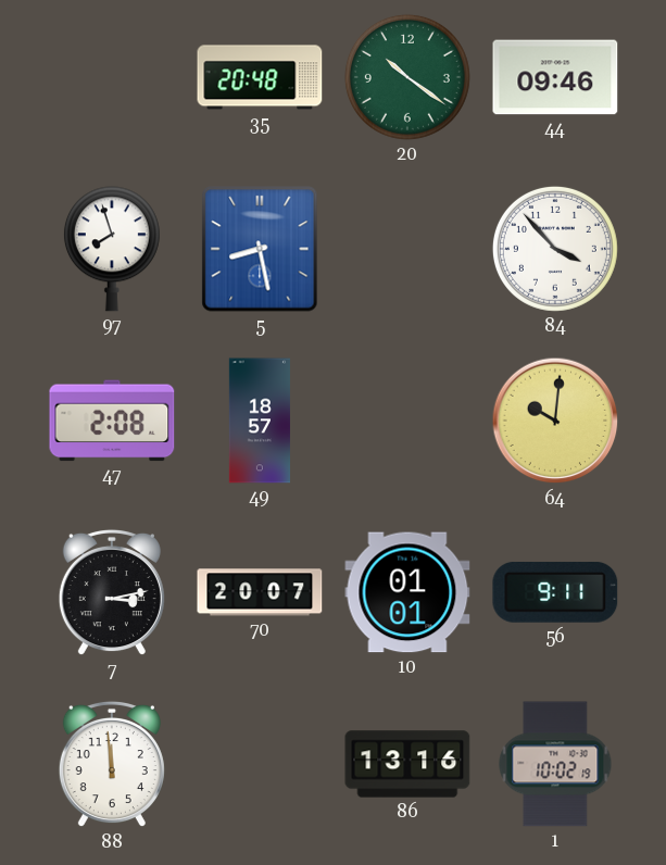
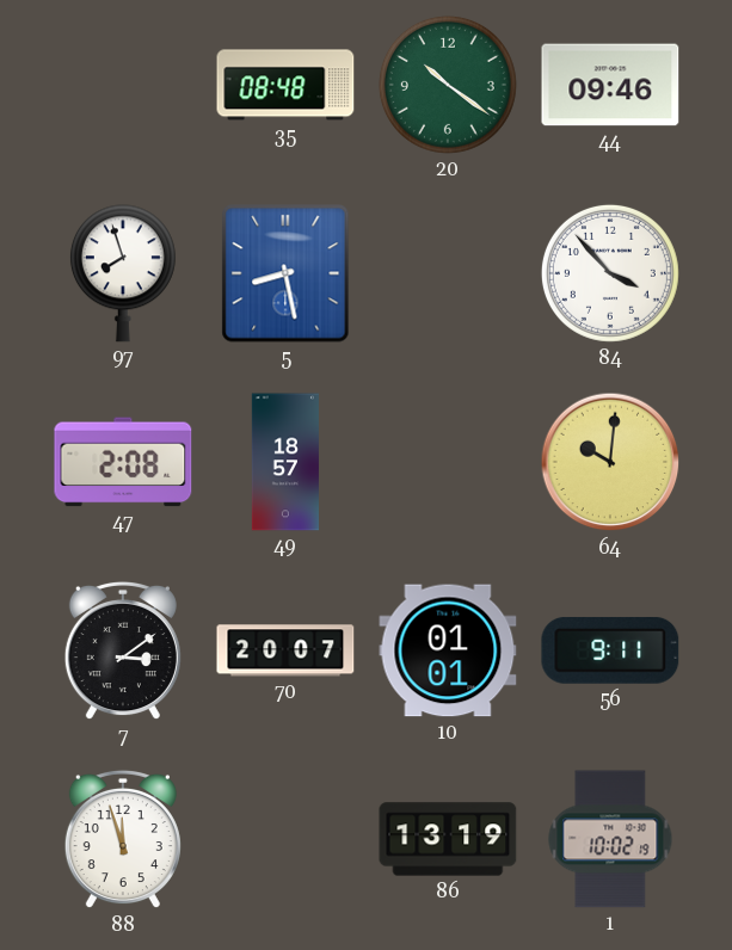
35: 20:48 -> 08:48 (285, 85)
7: 3:13 -> 3:09 (123, 650)
88: 11:59 -> 11:57 (123, 839)
86: 13:16 -> 13:19 (448, 839)
